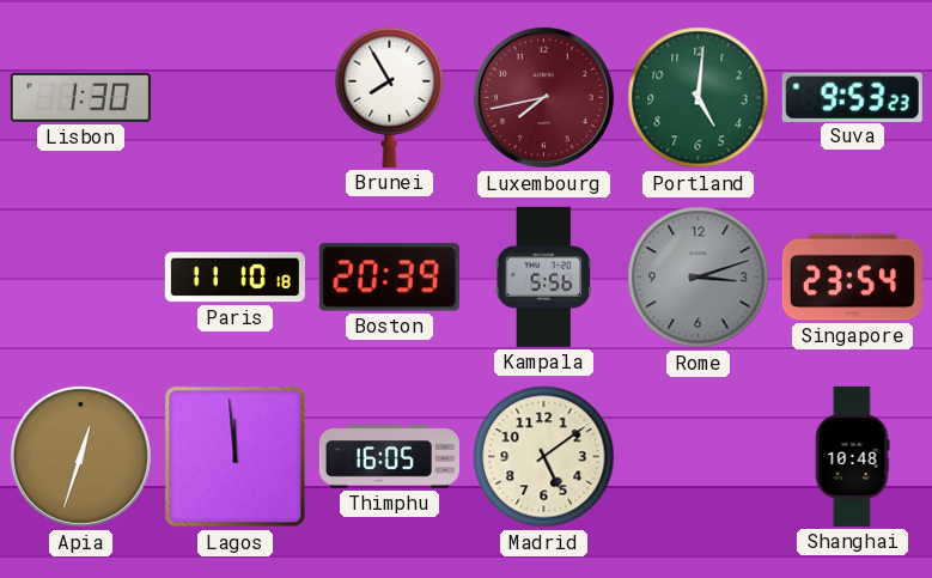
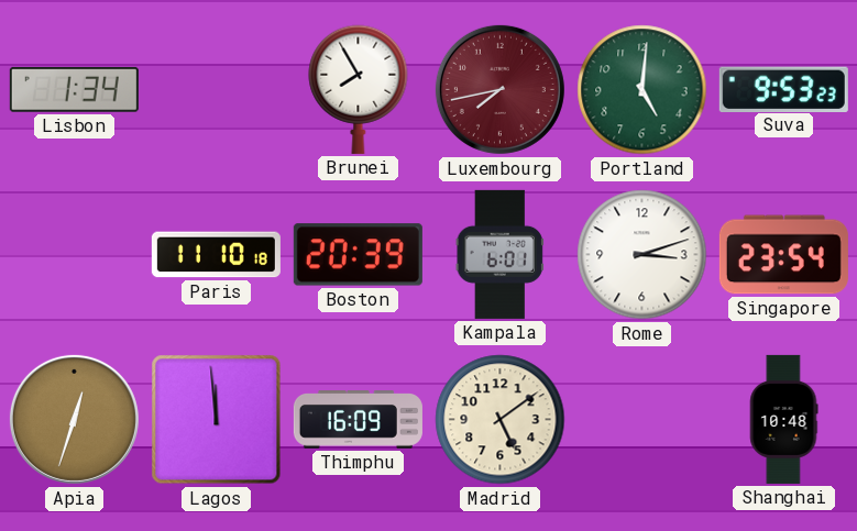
Lisbon: 1:30 -> 1:34 (74, 89)
Kampala: 5:56 -> 6:01 (499, 254)
Rome dial: grey -> white (642, 255)
Thimphu: 16:05 -> 16:09 (358, 420)
